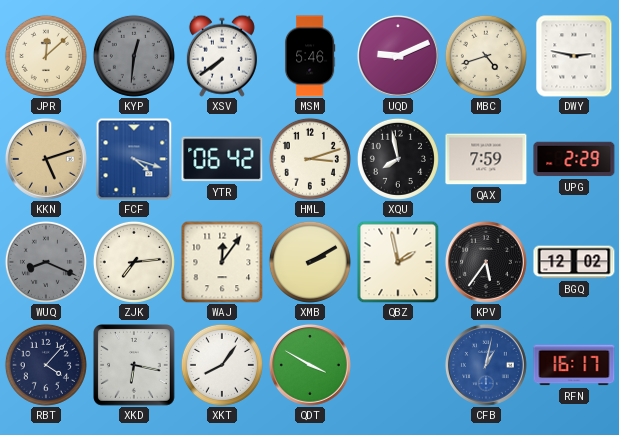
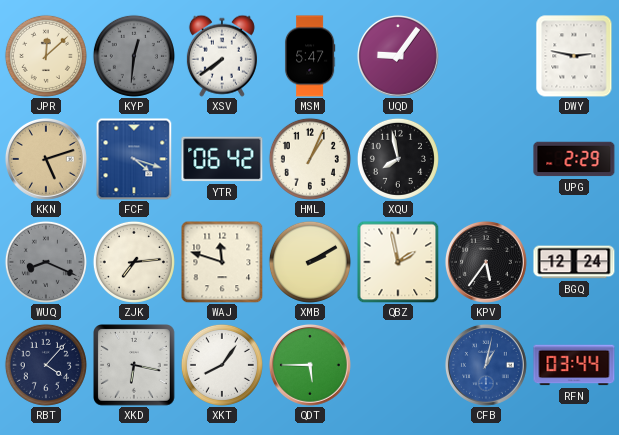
MSM: 5:46 -> 5:47 (310, 56)
UQD: 9:11 -> 9:06 (398, 56)
MBC: 4:42 -> none (486, 56)
HML: 3:12 -> 1:04 (310, 159)
QAX: 7:59 -> none (486, 159)
WAJ: 12:06 -> 11:48 (222, 262)
BGQ: 12:02 -> 12:24 (574, 262)
QDT: 3:50 -> 5:45 (310, 365)
RFN: 16:17 -> 03:44 (574, 365)
